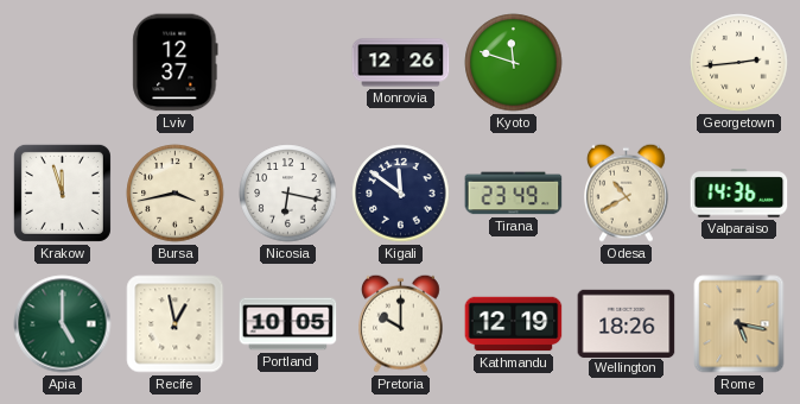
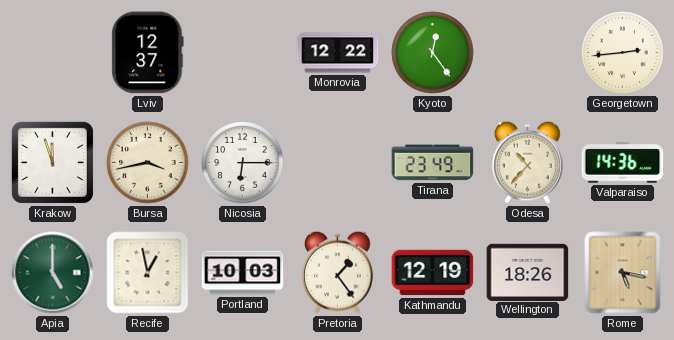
Monrovia: 12:26 -> 12:22 (338, 53)
Kyoto: 11:48 -> 12:24 (433, 53)
Nicosia: 6:17 -> 6:15 (243, 163)
Kigali: 11:51 -> none (401, 194)
Odesa: 10:40 -> 10:37 (528, 162)
Portland: 10:05 -> 10:03 (243, 273)
Pretoria: 10:00 -> 1:24 (338, 272)
